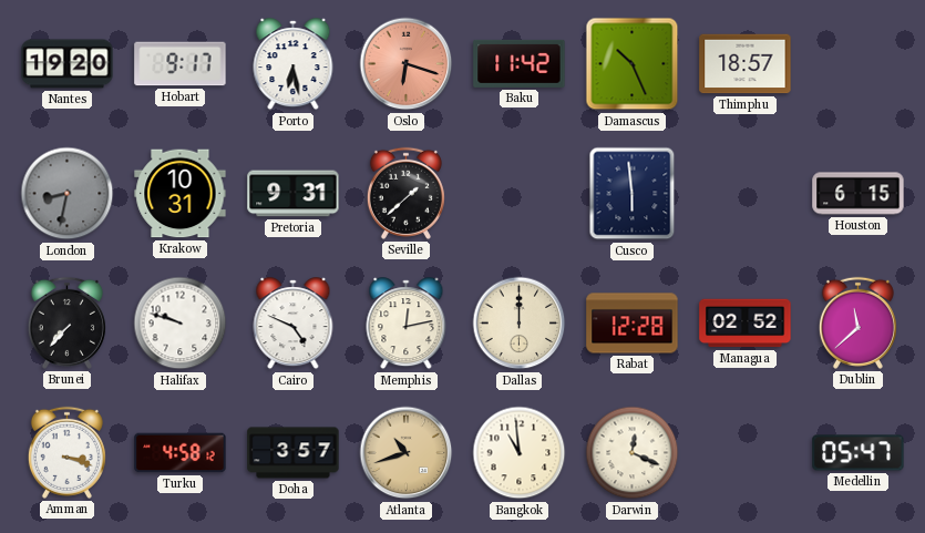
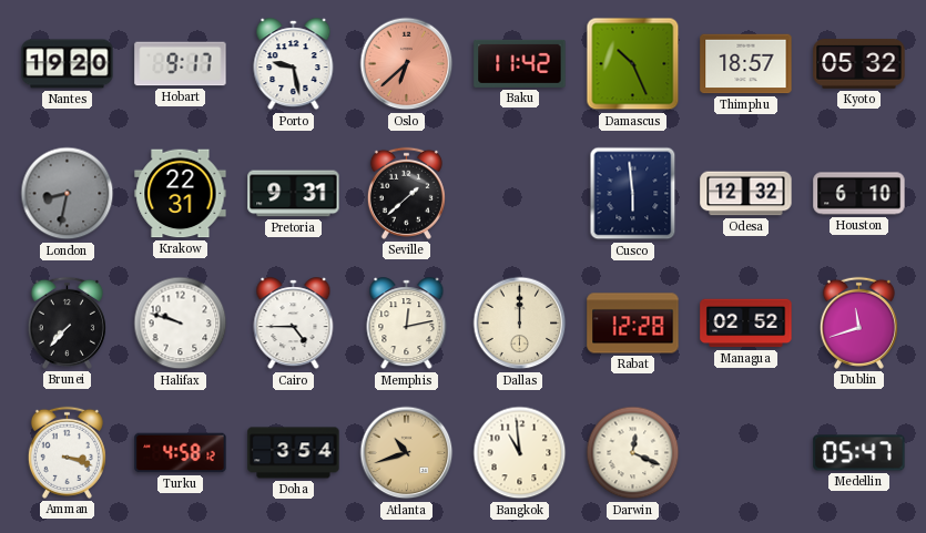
Porto: 6:28 -> 9:28 (294, 64)
Oslo: 6:18 -> 6:38 (407, 64)
Kyoto: none -> 05:32 (859, 64)
Krakow: 10:31 -> 22:31 (181, 194)
Odesa: none -> 12:32 (746, 194)
Houston: 6:15 -> 6:10 (859, 194)
Cairo: 4:49 -> 4:45 (294, 324)
Dublin: 11:38 -> 11:42 (858, 322)
Doha: 3:57 -> 3:54 (294, 453)
